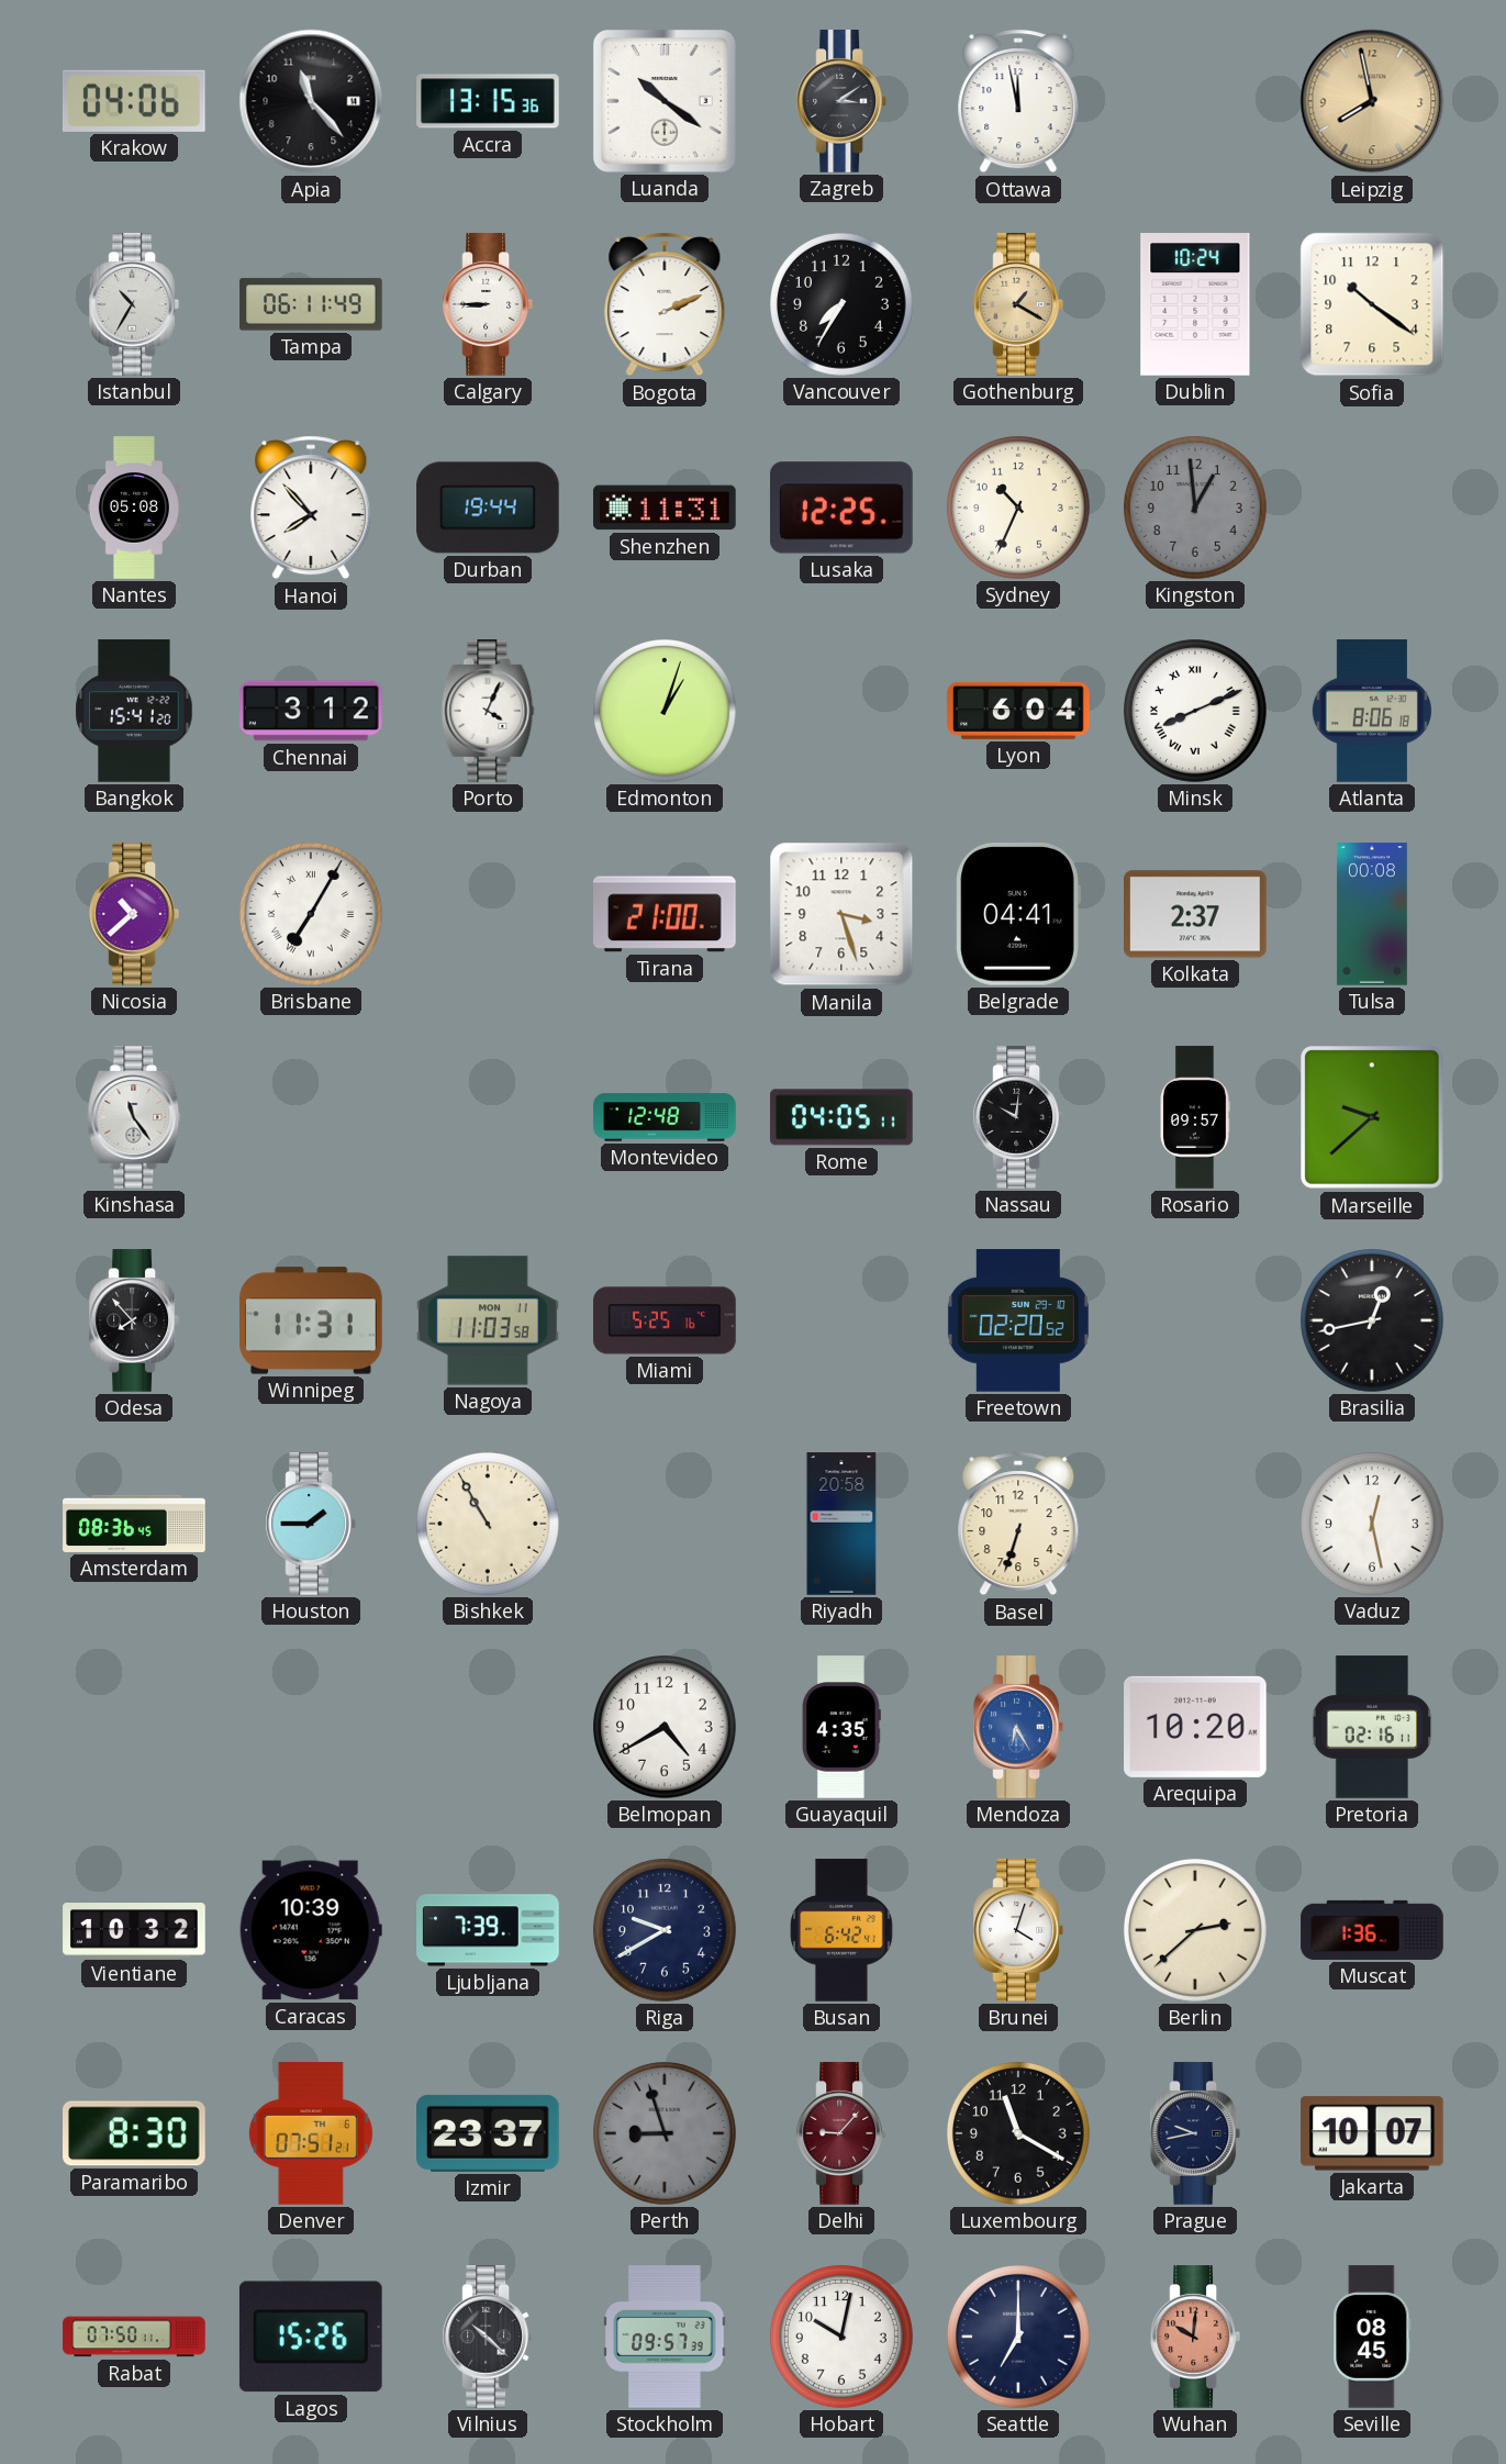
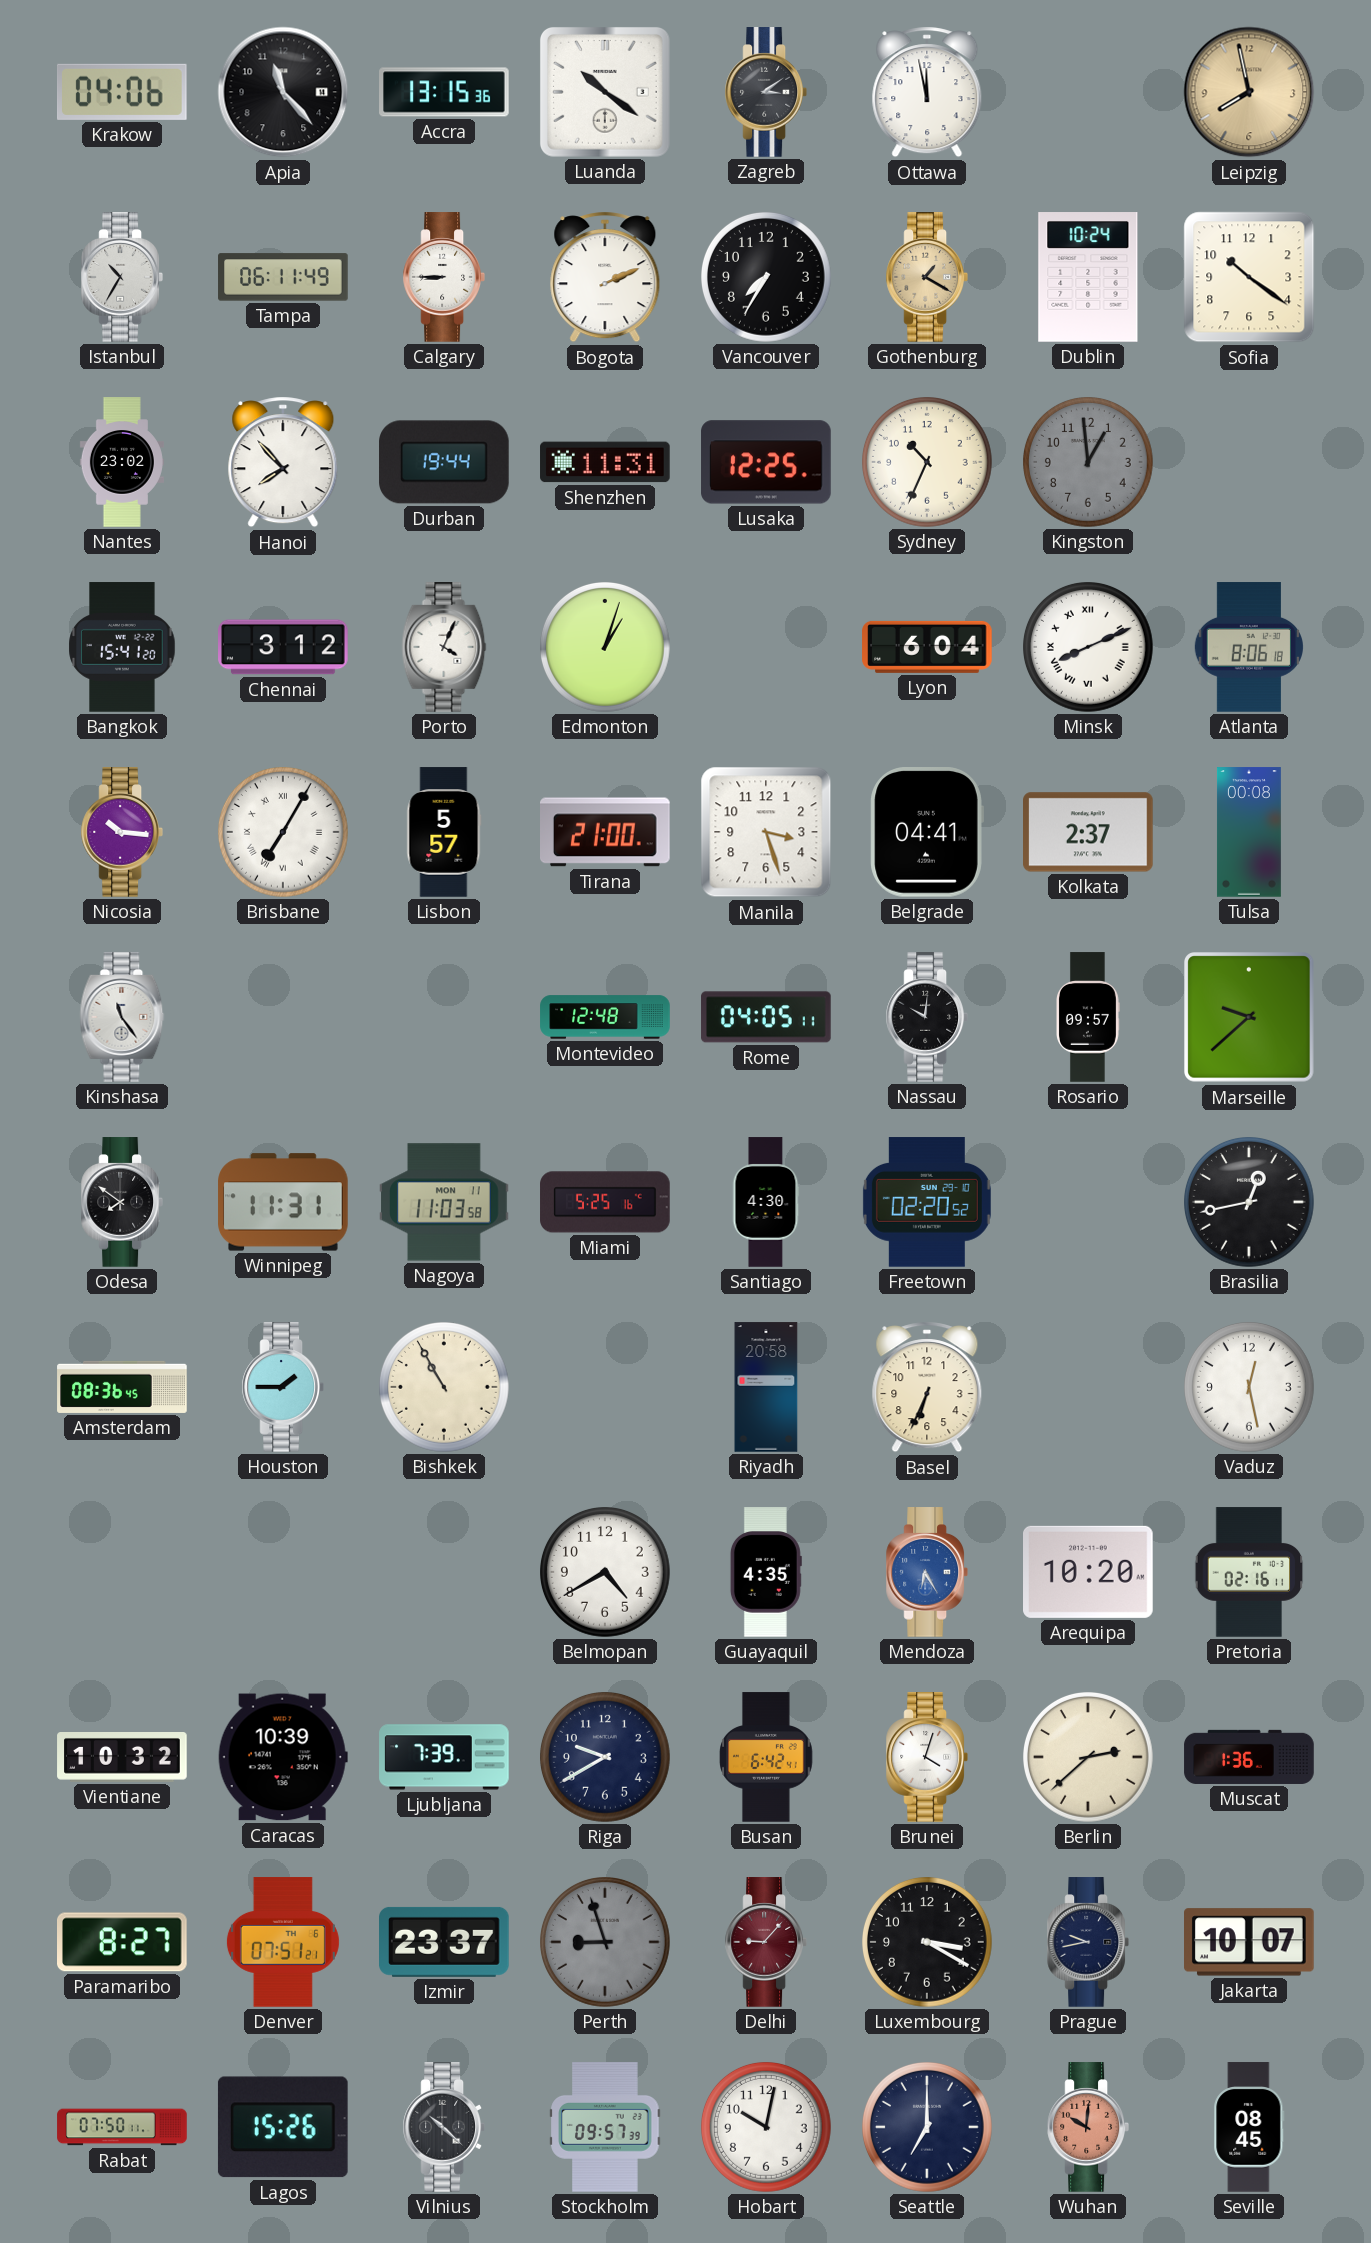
Nantes: 05:08 -> 23:02 (122, 462)
Nicosia: 10:38 -> 10:16 (121, 832)
Lisbon: none -> 5:57 (444, 832)
Odesa: 7:53 -> 7:51 (121, 1202)
Santiago: none -> 4:30 (766, 1202)
Basel: 6:33 -> 6:34 (927, 1387)
Paramaribo: 8:30 -> 8:27 (123, 1942)
Luxembourg: 11:20 -> 3:20 (928, 1943)
